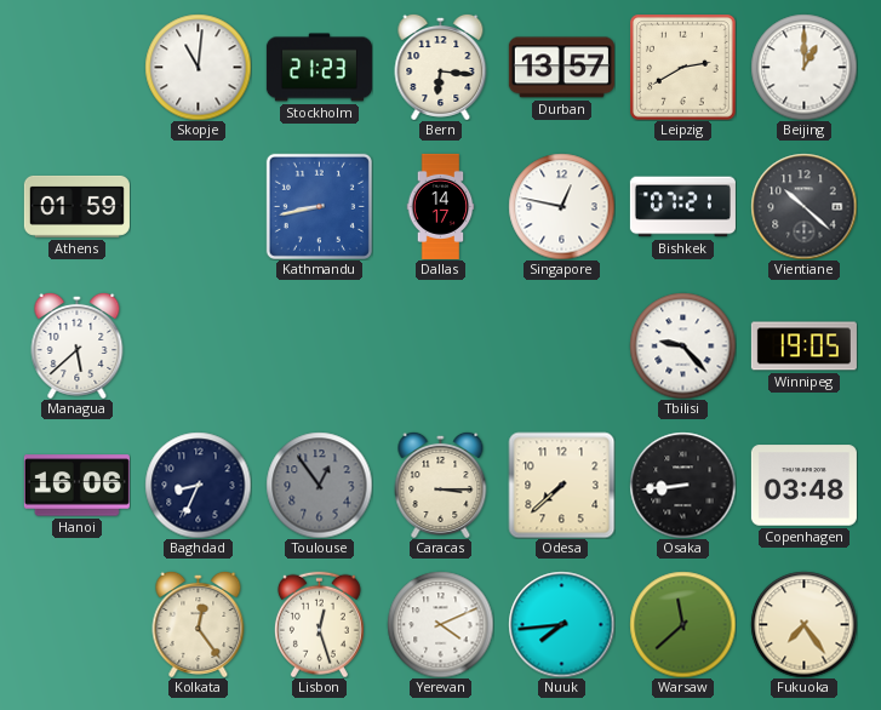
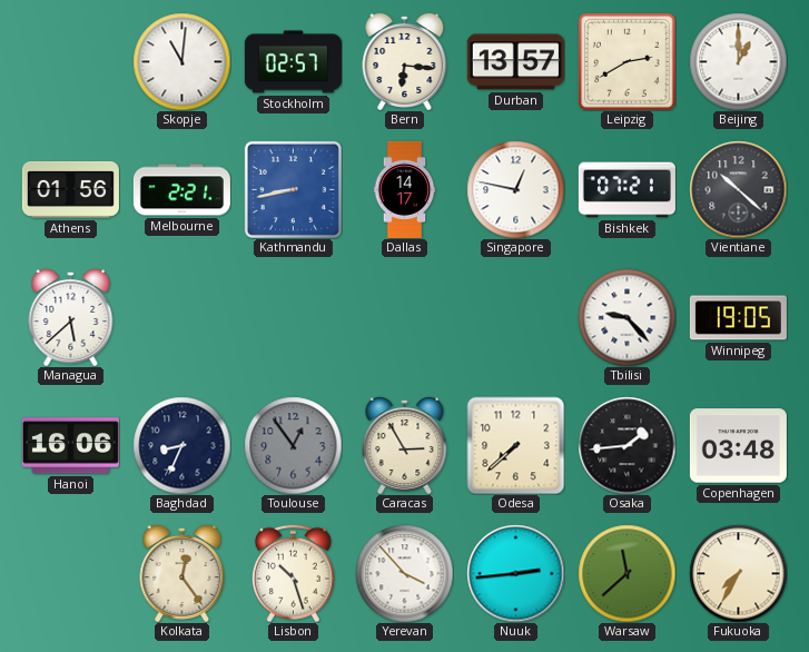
Stockholm: 21:23 -> 02:57 (293, 62)
Athens: 01:59 -> 01:56 (70, 189)
Melbourne: none -> 2:21 (181, 190)
Caracas: 3:15 -> 2:55 (405, 445)
Osaka: 8:44 -> 1:44 (627, 445)
Lisbon: 12:27 -> 10:27 (293, 573)
Yerevan: 4:11 -> 3:53 (404, 573)
Nuuk: 7:44 -> 2:44 (515, 573)
Fukuoka: 7:24 -> 7:35 (738, 573)
